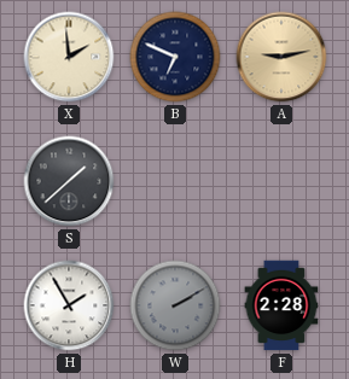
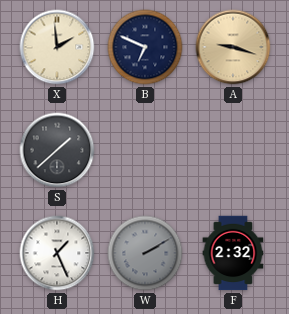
A: 9:13 -> 9:18 (233, 47)
H: 1:55 -> 1:26 (57, 253)
F: 2:28 -> 2:32 (233, 253)
